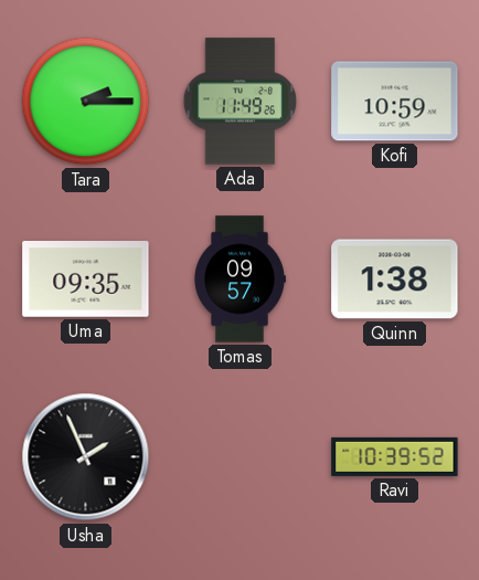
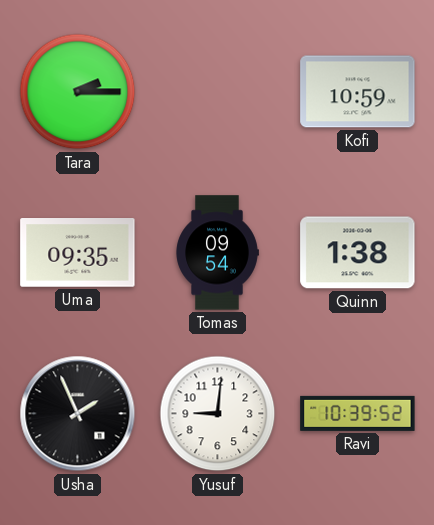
Ada: 11:49 -> none (241, 102)
Tomas: 09:57 -> 09:54 (217, 253)
Yusuf: none -> 9:01 (218, 414)
